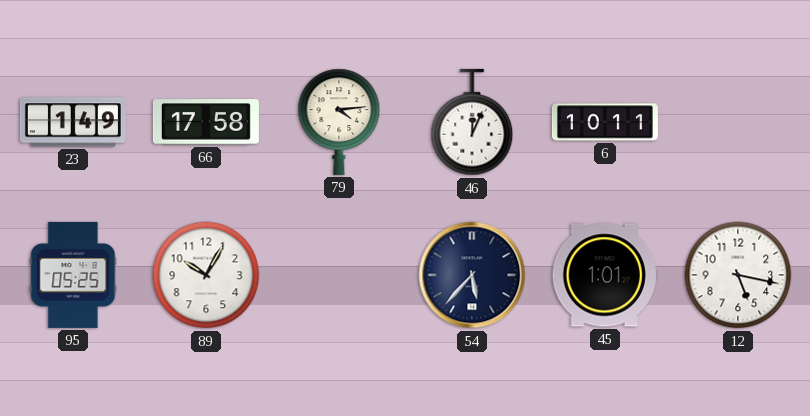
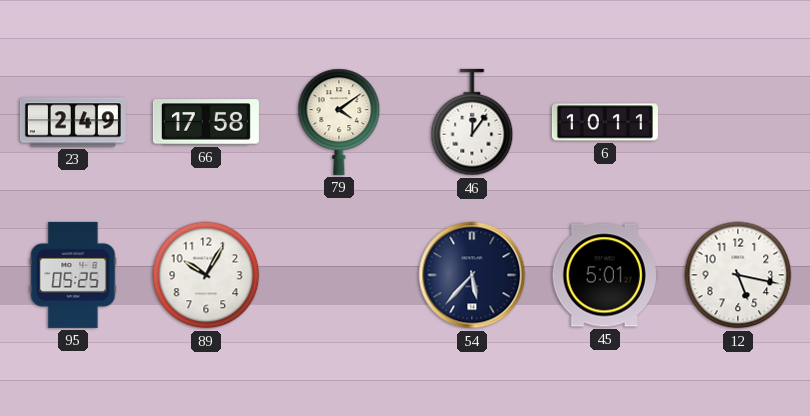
23: 1:49 -> 2:49 (73, 122)
79: 4:14 -> 4:09 (339, 122)
46: 12:04 -> 12:06 (472, 122)
45: 1:01 -> 5:01 (605, 275)
